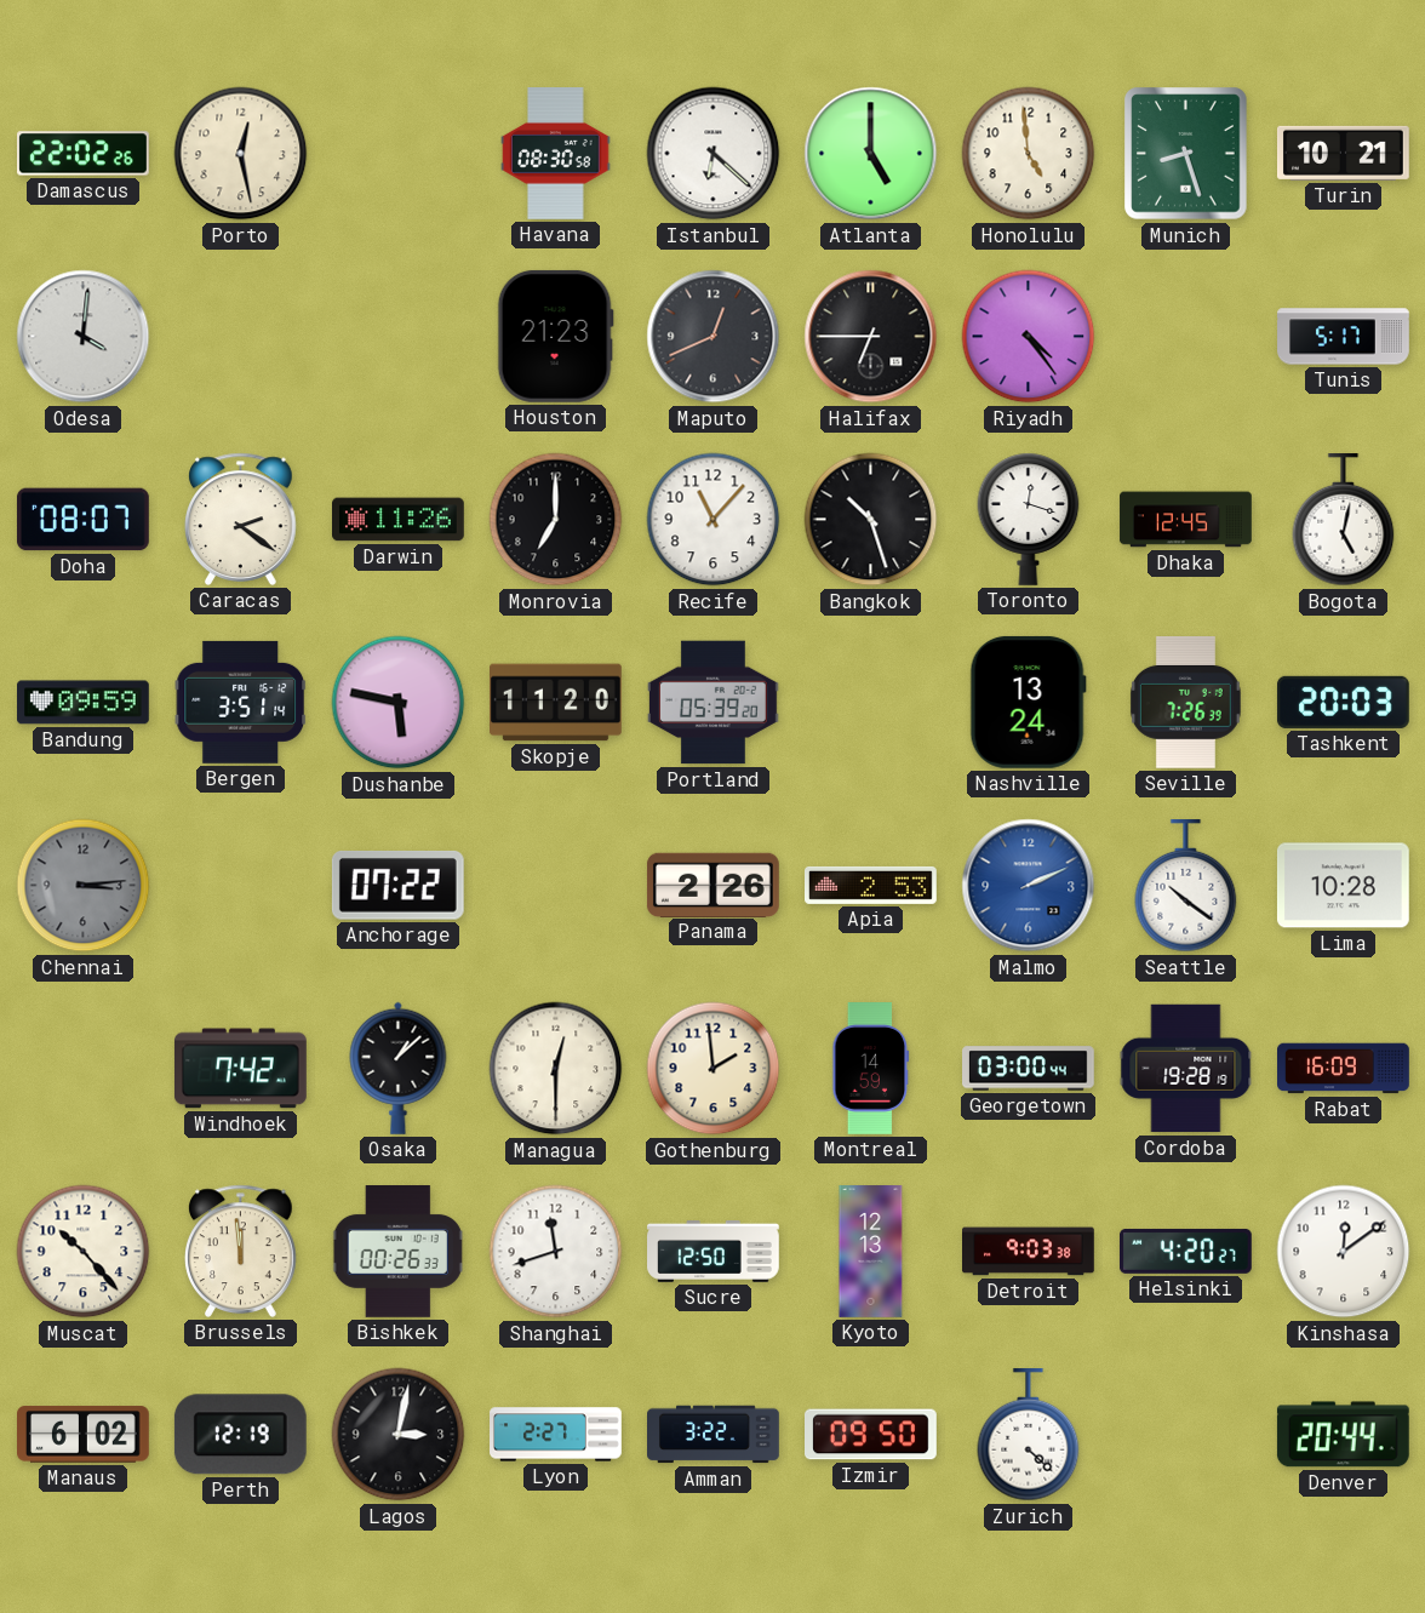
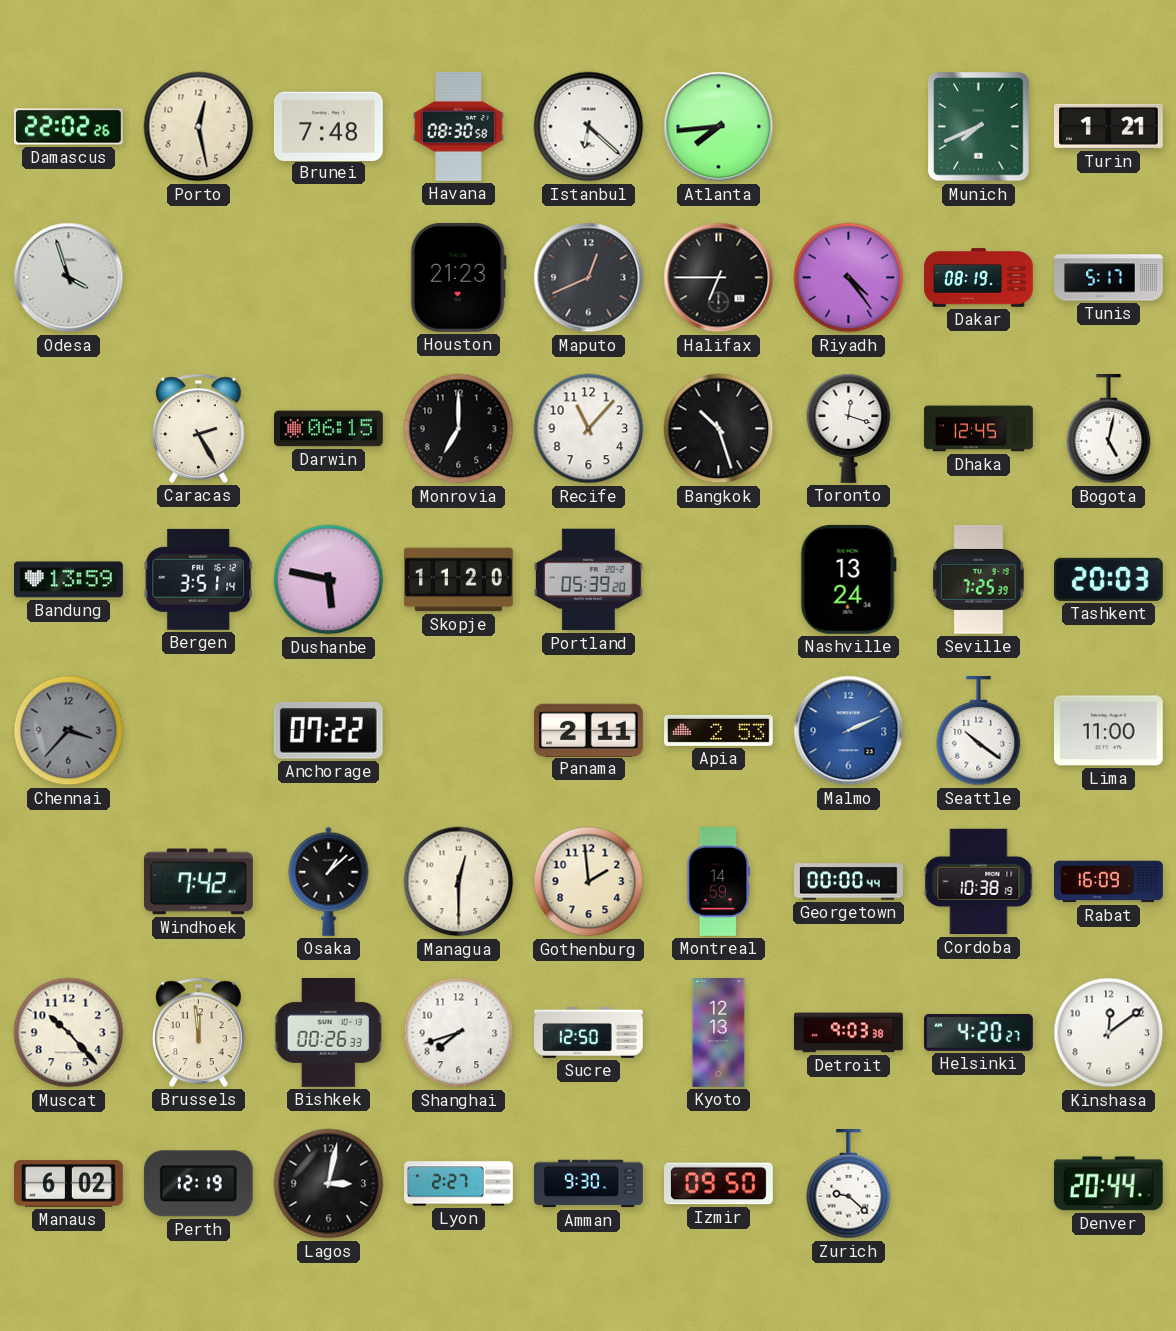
Brunei: none -> 7:48 (329, 126)
Atlanta: 5:00 -> 7:44 (719, 127)
Honolulu: 4:59 -> none (1029, 154)
Munich: 8:27 -> 7:41 (979, 127)
Turin: 10:21 -> 1:21 (1109, 126)
Odesa: 4:01 -> 3:57 (69, 278)
Dakar: none -> 08:19 (979, 278)
Doha: 08:07 -> none (82, 520)
Caracas: 2:21 -> 2:25 (199, 428)
Darwin: 11:26 -> 06:15 (329, 429)
Bandung: 09:59 -> 13:59 (69, 580)
Seville: 7:26 -> 7:25 (978, 579)
Chennai: 3:14 -> 3:37 (69, 731)
Panama: 2:26 -> 2:11 (588, 730)
Lima: 10:28 -> 11:00 (1108, 731)
Georgetown: 03:00 -> 00:00 (849, 882)
Cordoba: 19:28 -> 10:38 (979, 882)
Shanghai: 11:42 -> 7:42 (459, 1033)
Amman: 3:22 -> 9:30 (589, 1184)
Zurich: 4:22 -> 9:22 (849, 1185)
